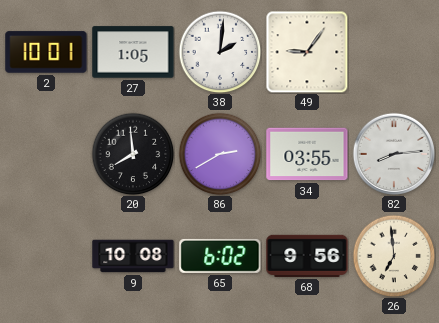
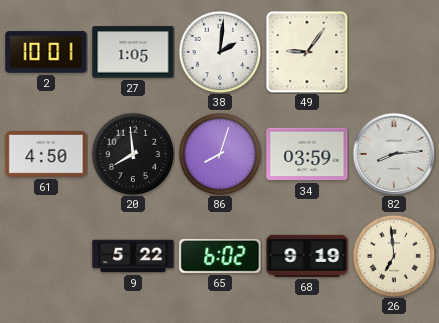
61: none -> 4:50 (46, 155)
86: 2:40 -> 8:03 (220, 154)
34: 03:55 -> 03:59 (307, 154)
9: 10:08 -> 5:22 (133, 256)
68: 9:56 -> 9:19 (307, 256)
